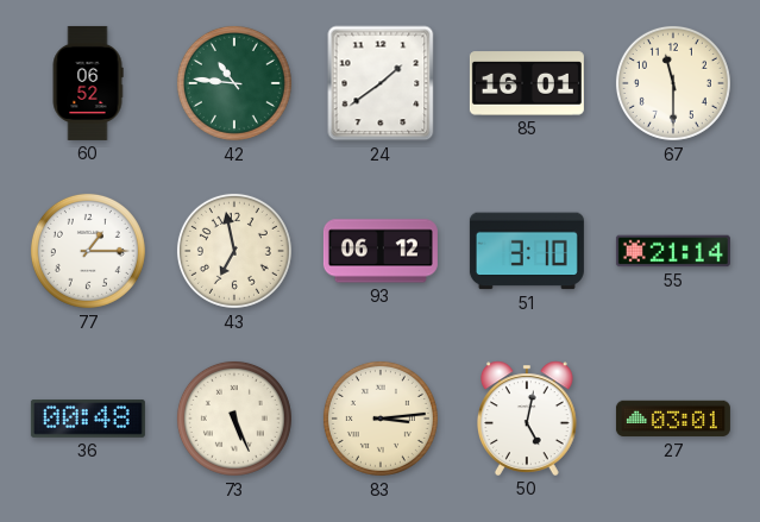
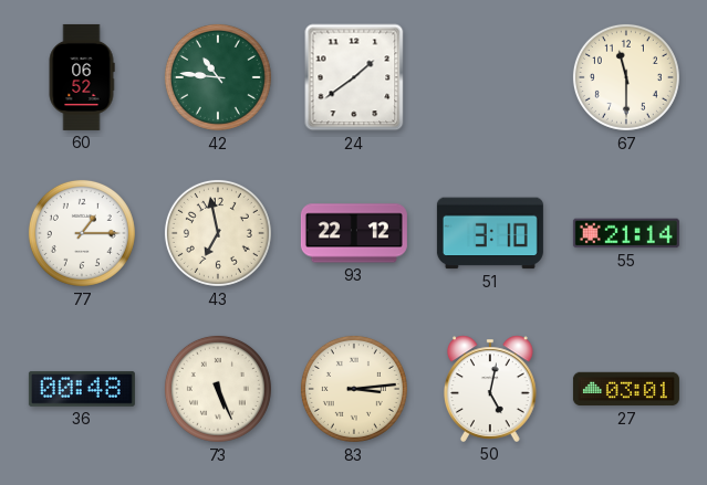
85: 16:01 -> none (527, 83)
93: 06:12 -> 22:12 (354, 233)
